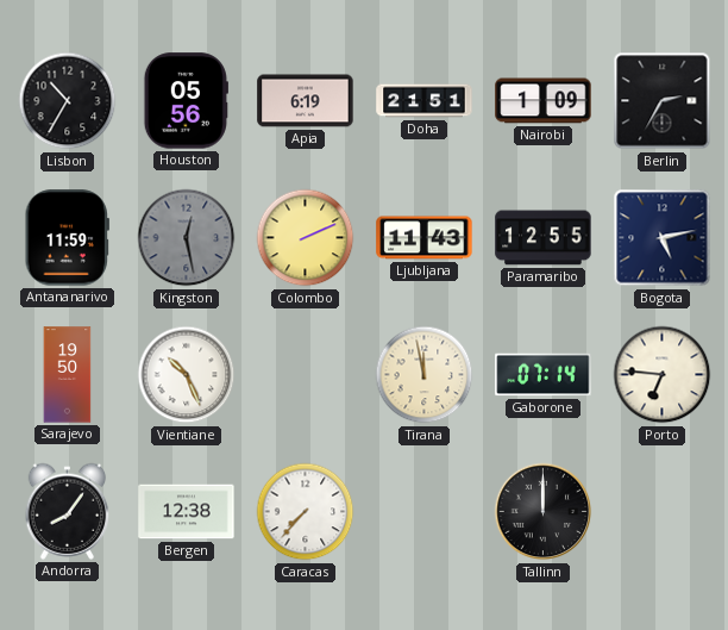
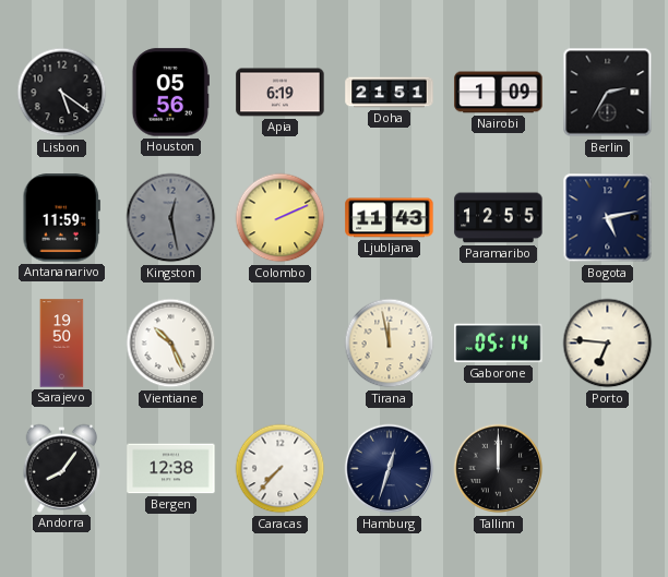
Lisbon: 10:35 -> 5:21 (62, 93)
Gaborone: 07:14 -> 05:14 (499, 344)
Hamburg: none -> 12:33 (390, 469)
